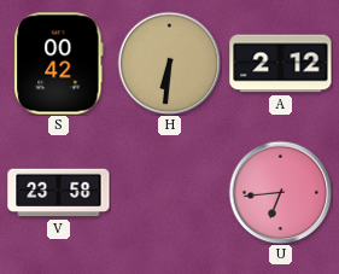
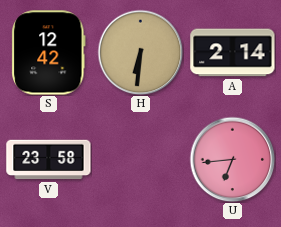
S: 00:42 -> 12:42 (49, 53)
A: 2:12 -> 2:14 (233, 53)
